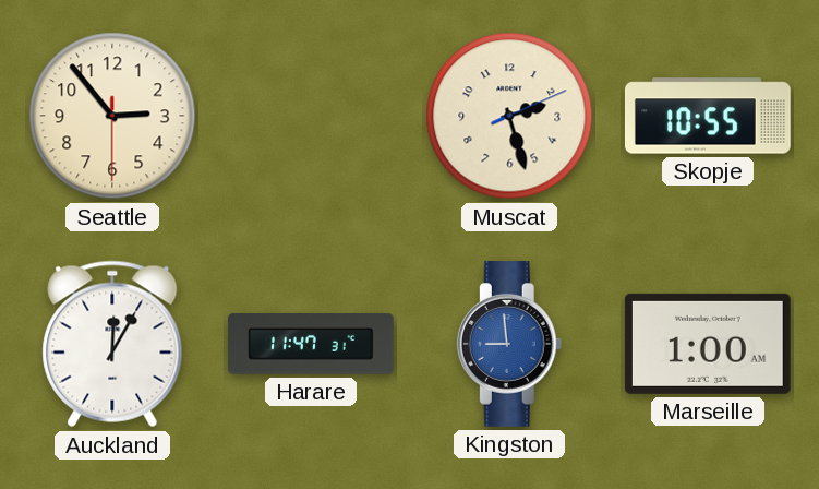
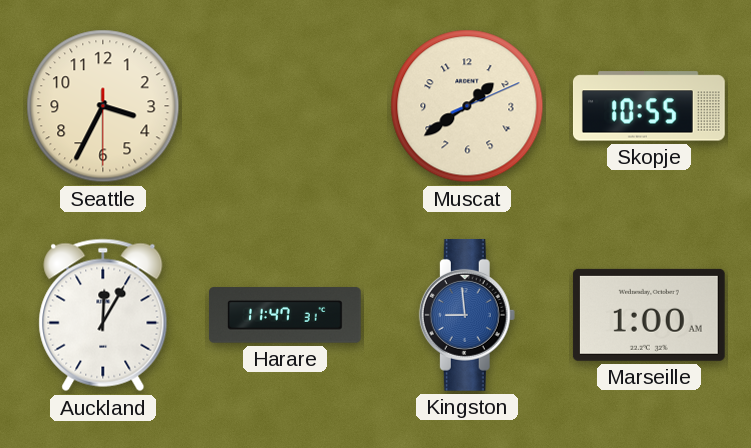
Seattle: 2:53 -> 3:34 (103, 106)
Muscat: 2:27 -> 1:39 (467, 106)
